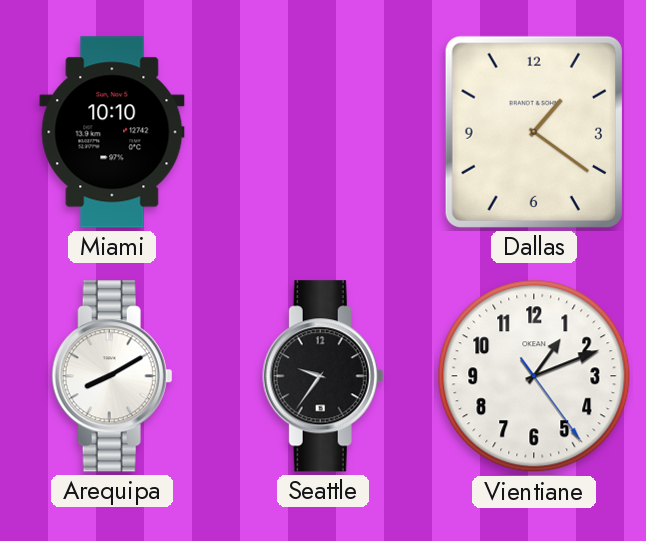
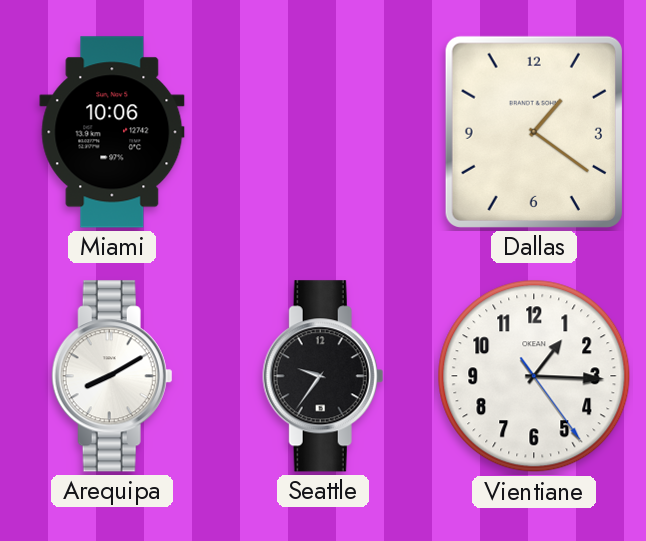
Miami: 10:10 -> 10:06 (112, 132)
Vientiane: 1:11 -> 1:15 (534, 376)
